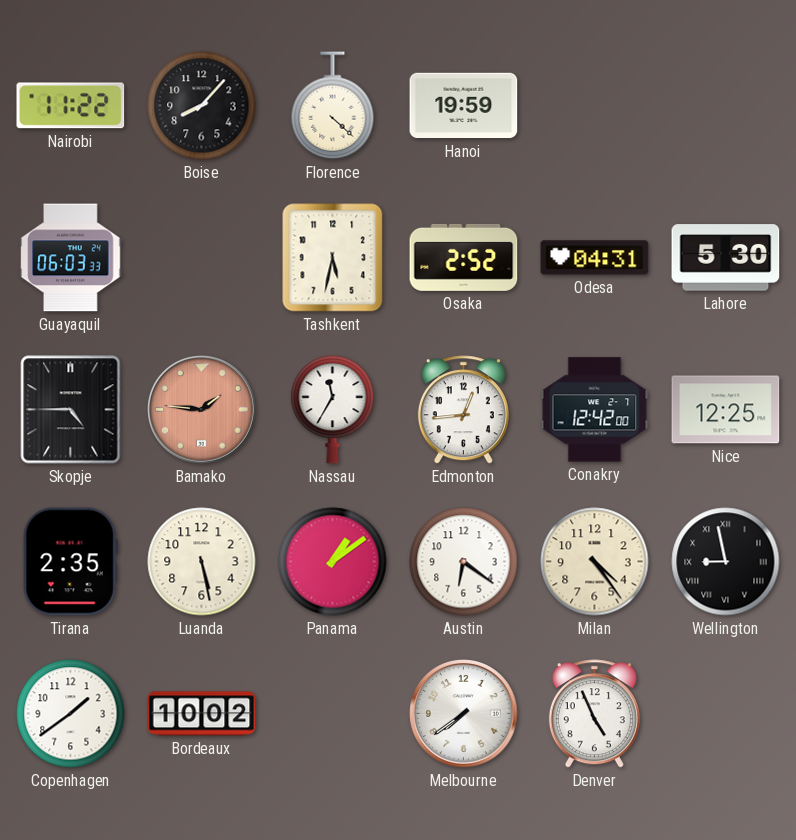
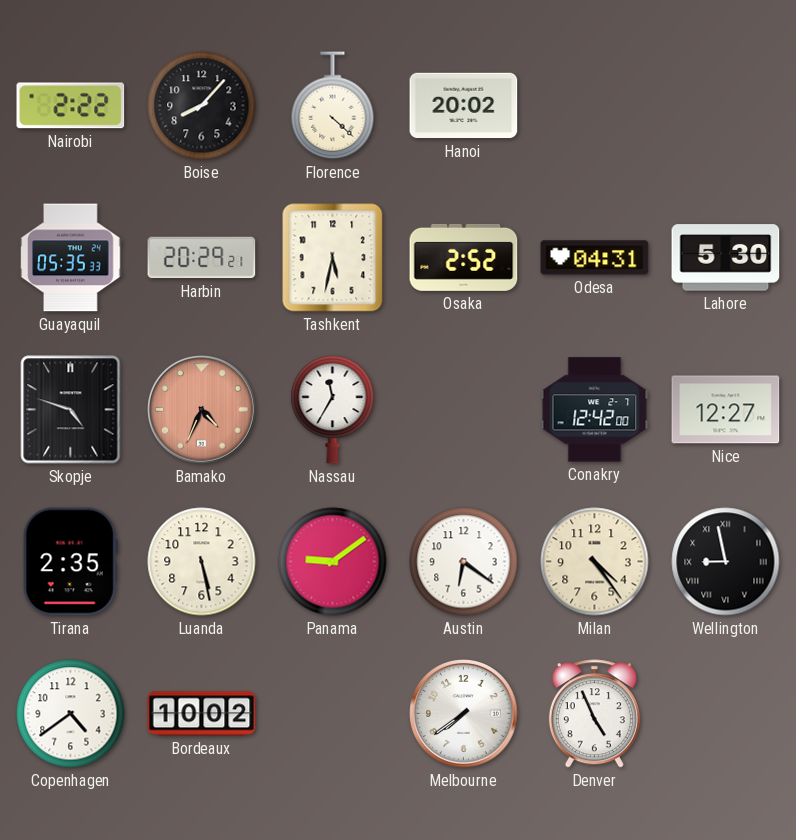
Nairobi: 11:22 -> 2:22 (71, 106)
Hanoi: 19:59 -> 20:02 (464, 106)
Guayaquil: 06:03 -> 05:35 (71, 258)
Harbin: none -> 20:29 (202, 258)
Skopje: 4:45 -> 4:48 (71, 410)
Bamako: 1:46 -> 4:34 (202, 410)
Edmonton: 12:44 -> none (463, 410)
Nice: 12:25 -> 12:27 (726, 410)
Panama: 1:09 -> 9:09 (333, 562)
Copenhagen: 1:39 -> 4:39 (71, 714)
